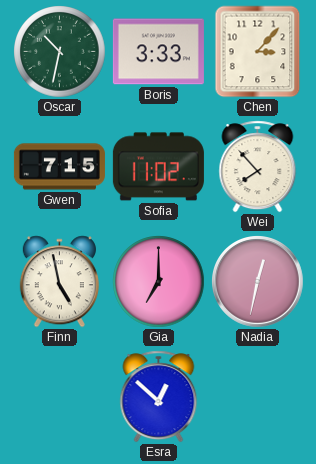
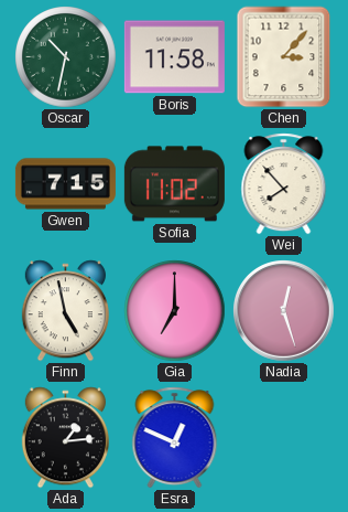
Boris: 3:33 -> 11:58 (174, 57)
Nadia: 12:32 -> 12:27 (284, 311)
Ada: none -> 1:14 (65, 438)
Esra: 12:52 -> 12:49 (175, 438)
